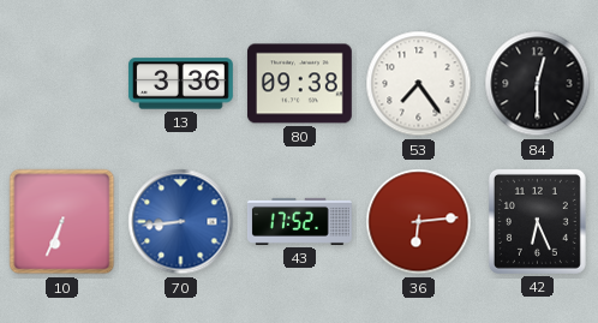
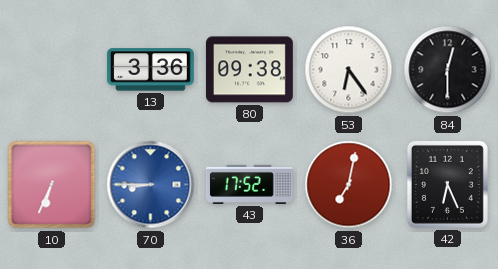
53: 7:24 -> 6:24 (349, 70)
70: 8:44 -> 8:45 (151, 185)
36: 6:14 -> 7:02 (349, 185)
